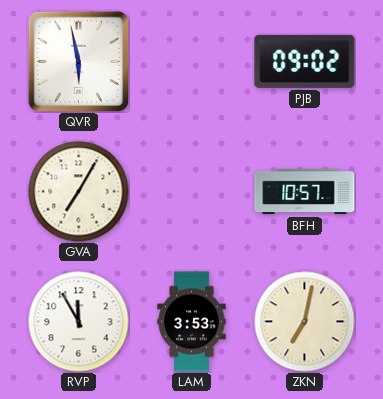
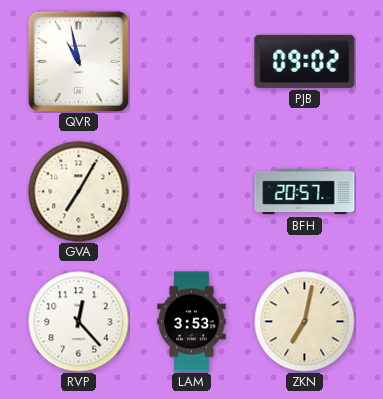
QVR: 5:58 -> 10:58 (78, 61)
BFH: 10:57 -> 20:57 (305, 192)
RVP: 11:55 -> 12:23 (79, 322)
